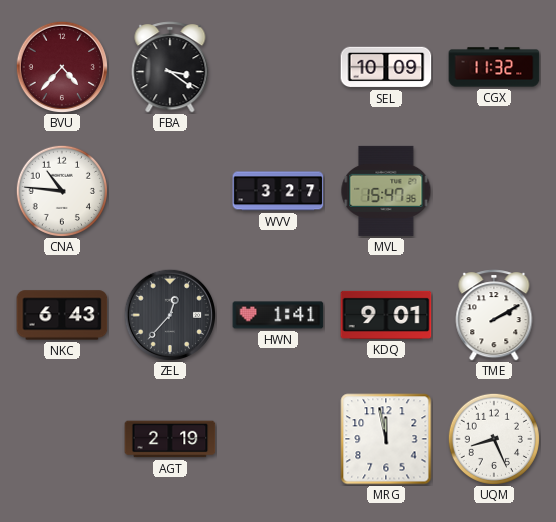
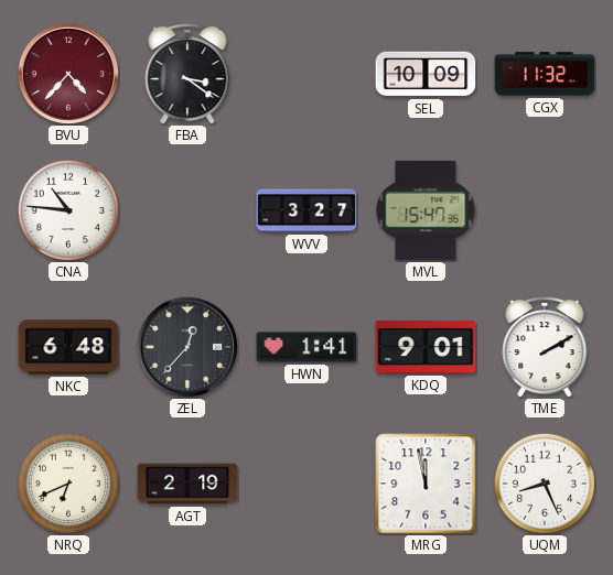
NKC: 6:43 -> 6:48 (68, 347)
NRQ: none -> 6:41 (68, 484)
